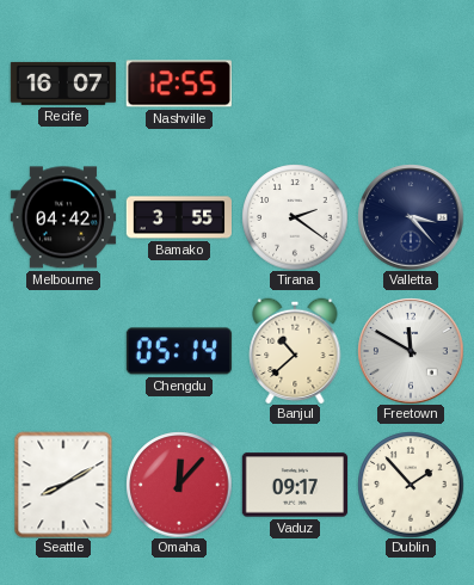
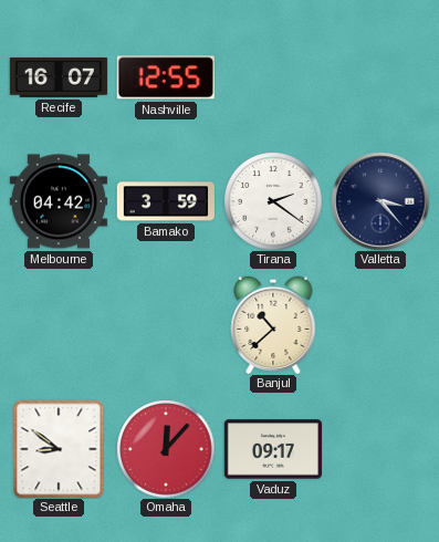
Bamako: 3:55 -> 3:59 (165, 201)
Chengdu: 05:14 -> none (179, 351)
Freetown: 11:50 -> none (411, 351)
Seattle: 8:10 -> 8:51 (59, 449)
Dublin: 1:53 -> none (411, 485)
